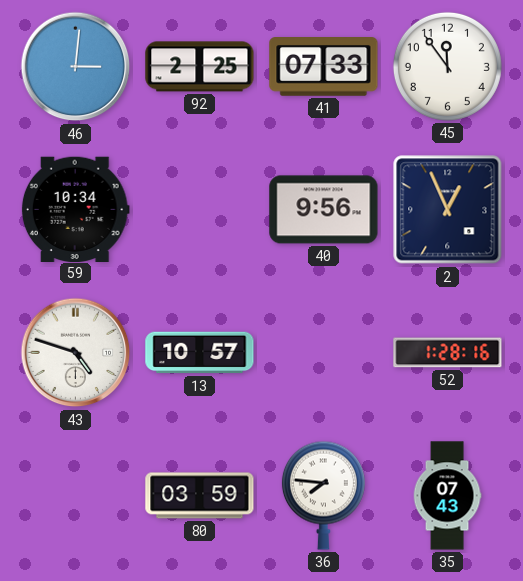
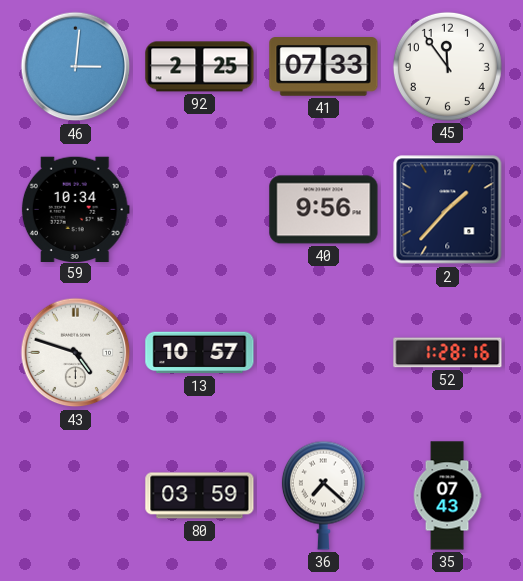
2: 12:56 -> 1:37 (448, 210)
36: 7:46 -> 7:22 (323, 495)
